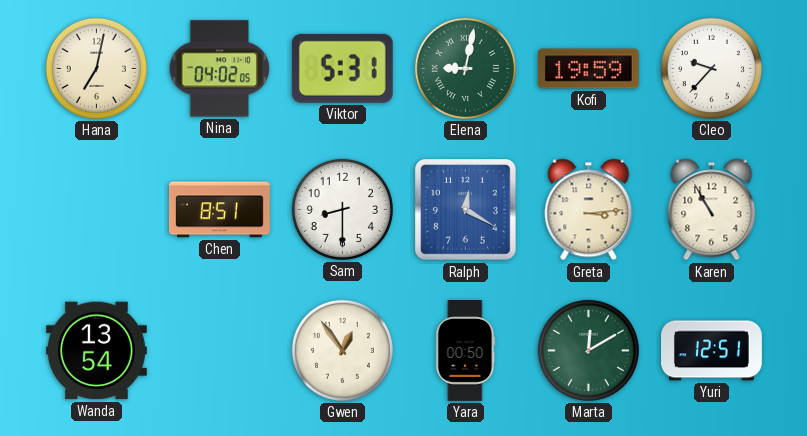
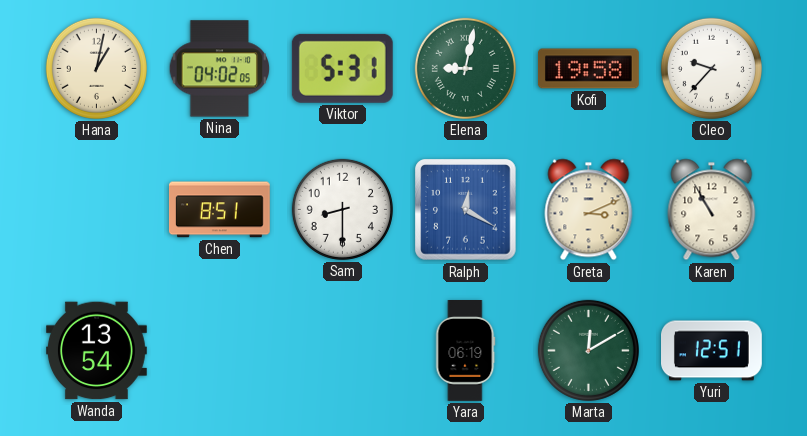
Hana: 7:02 -> 1:02 (96, 68)
Kofi: 19:59 -> 19:58 (588, 69)
Greta: 3:14 -> 3:11 (589, 210)
Gwen: 12:54 -> none (342, 350)
Yara: 00:50 -> 06:19 (466, 351)
